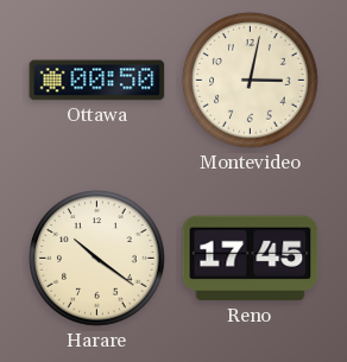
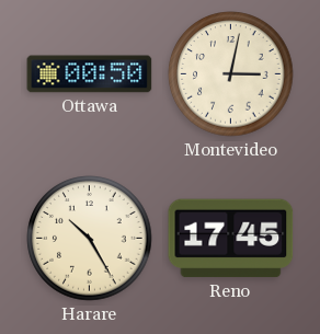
Harare: 10:21 -> 10:25 (90, 239)
